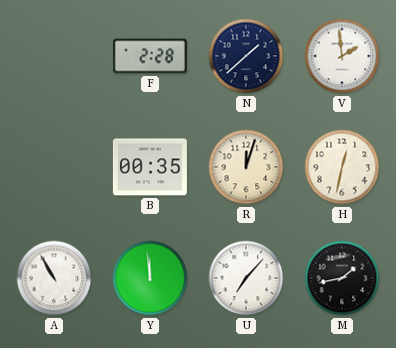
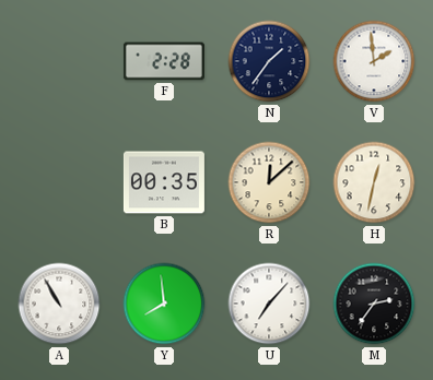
N: 1:38 -> 1:36 (269, 61)
R: 12:03 -> 12:08 (269, 182)
Y: 11:59 -> 7:59 (164, 304)
M: 1:43 -> 2:36 (374, 304)
